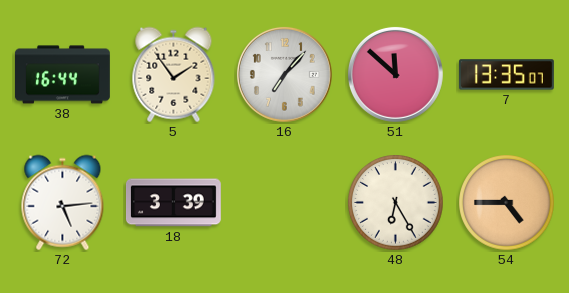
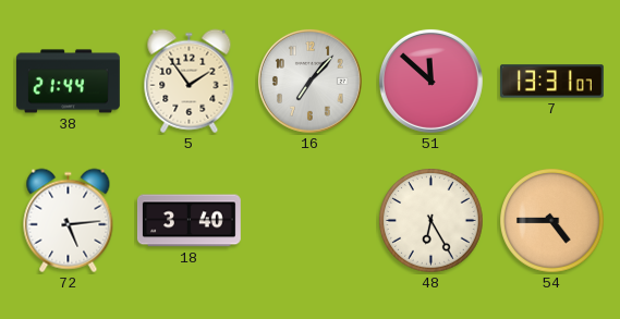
38: 16:44 -> 21:44 (69, 82)
7: 13:35 -> 13:31 (551, 82)
18: 3:39 -> 3:40 (189, 221)
